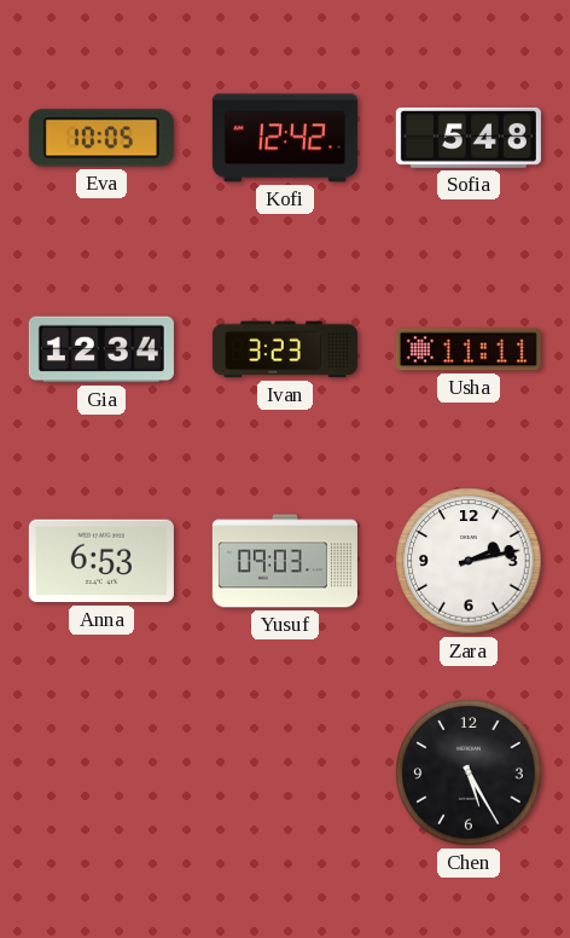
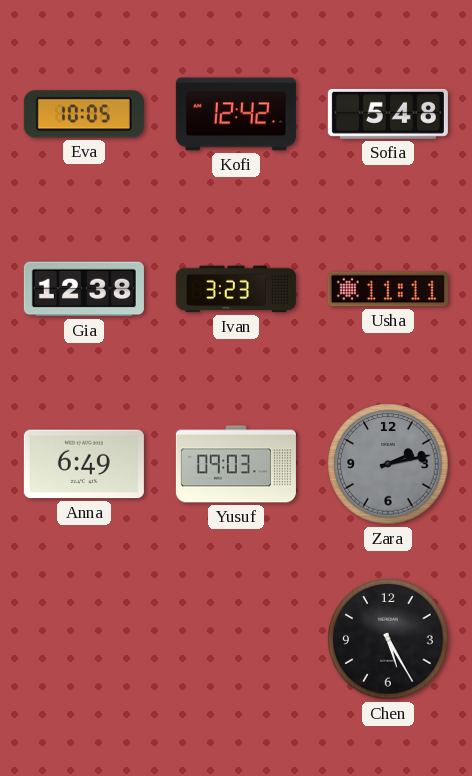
Gia: 12:34 -> 12:38 (84, 289)
Anna: 6:53 -> 6:49 (84, 464)
Zara dial: white -> grey (388, 464)
